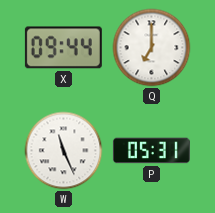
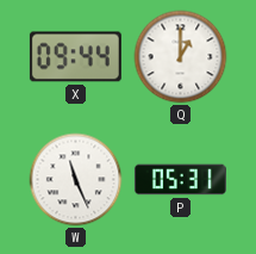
Q: 7:00 -> 1:00 (181, 57)
